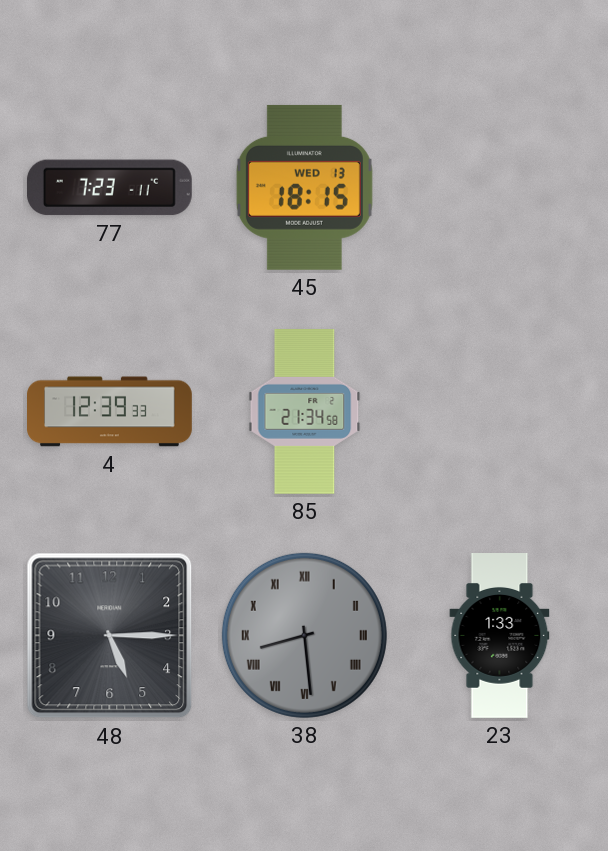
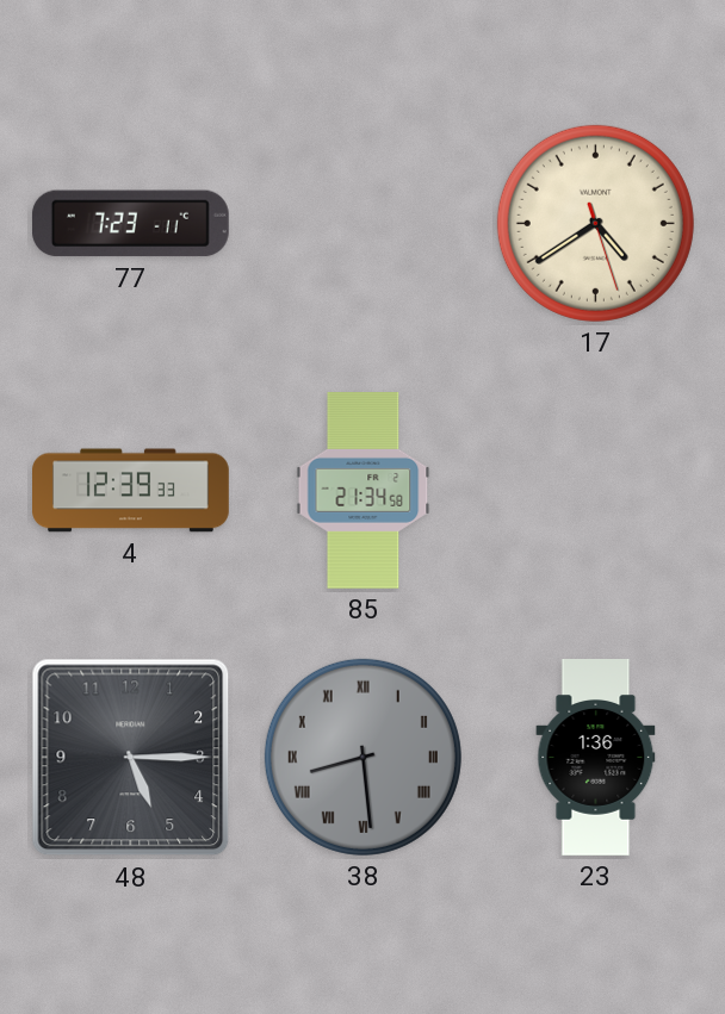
45: 18:15 -> none (304, 187)
17: none -> 4:39 (595, 223)
23: 1:33 -> 1:36 (596, 758)
